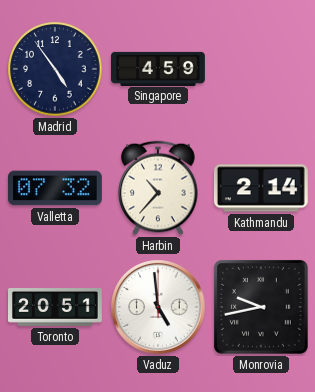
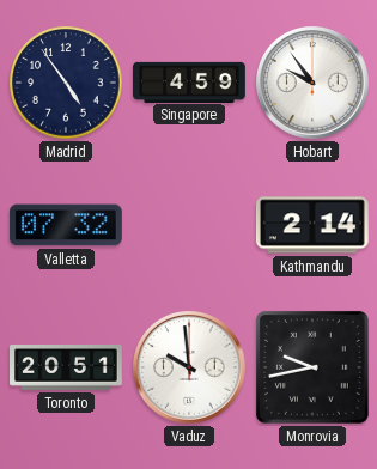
Hobart: none -> 9:54 (314, 84)
Harbin: 10:37 -> none (158, 188)
Vaduz: 4:59 -> 9:59 (190, 368)
